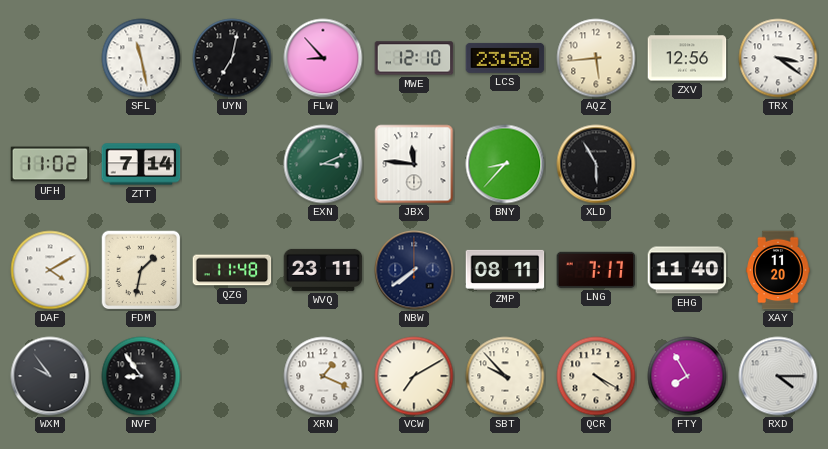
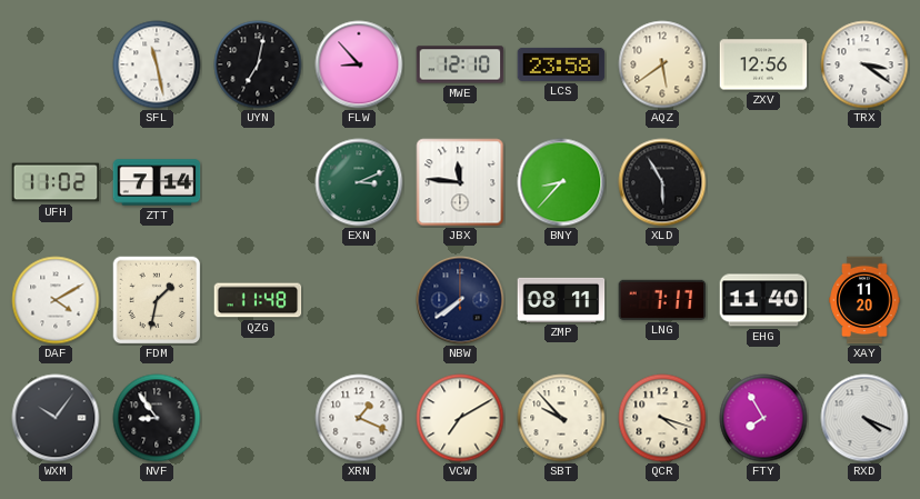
AQZ: 5:44 -> 5:39 (662, 64)
WVQ: 23:11 -> none (323, 270)
WXM: 9:54 -> 10:06 (56, 418)
QCR: 4:20 -> 4:18 (662, 418)
RXD: 4:15 -> 4:19 (864, 418)
